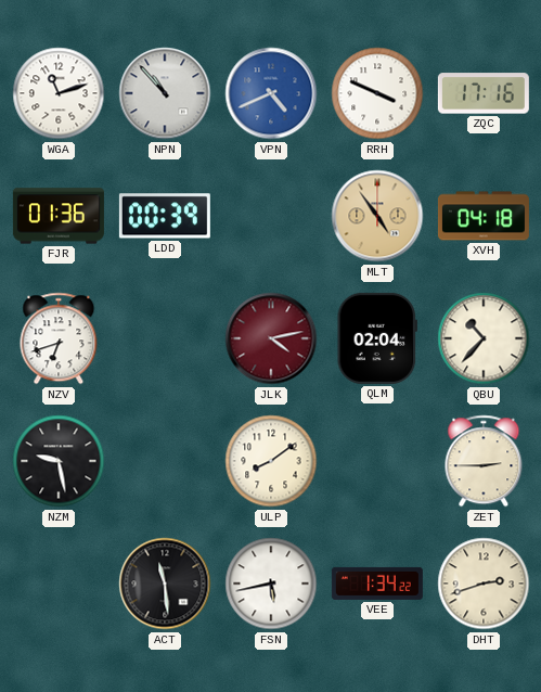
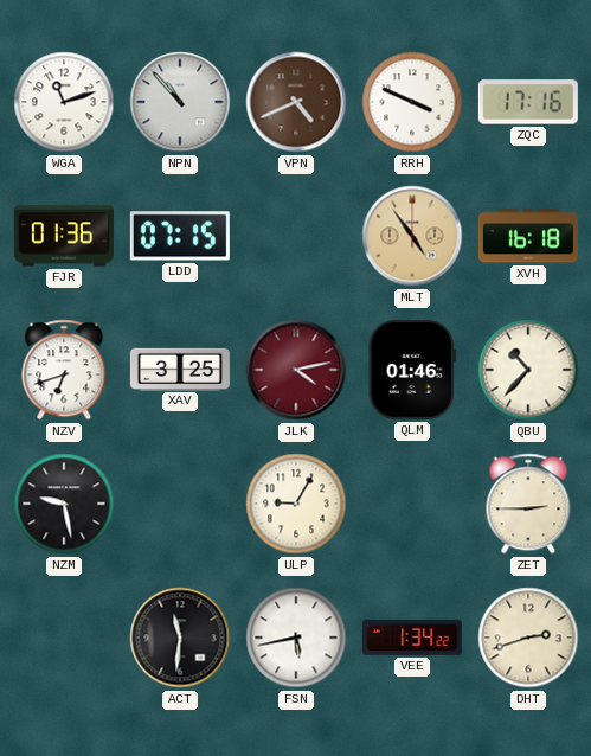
VPN dial: blue -> brown (296, 102)
LDD: 00:39 -> 07:15 (180, 236)
XVH: 04:18 -> 16:18 (528, 236)
XAV: none -> 3:25 (180, 369)
QLM: 02:04 -> 01:46 (411, 370)
ULP: 8:09 -> 9:05 (296, 504)
ACT: 11:29 -> 11:31 (180, 638)
